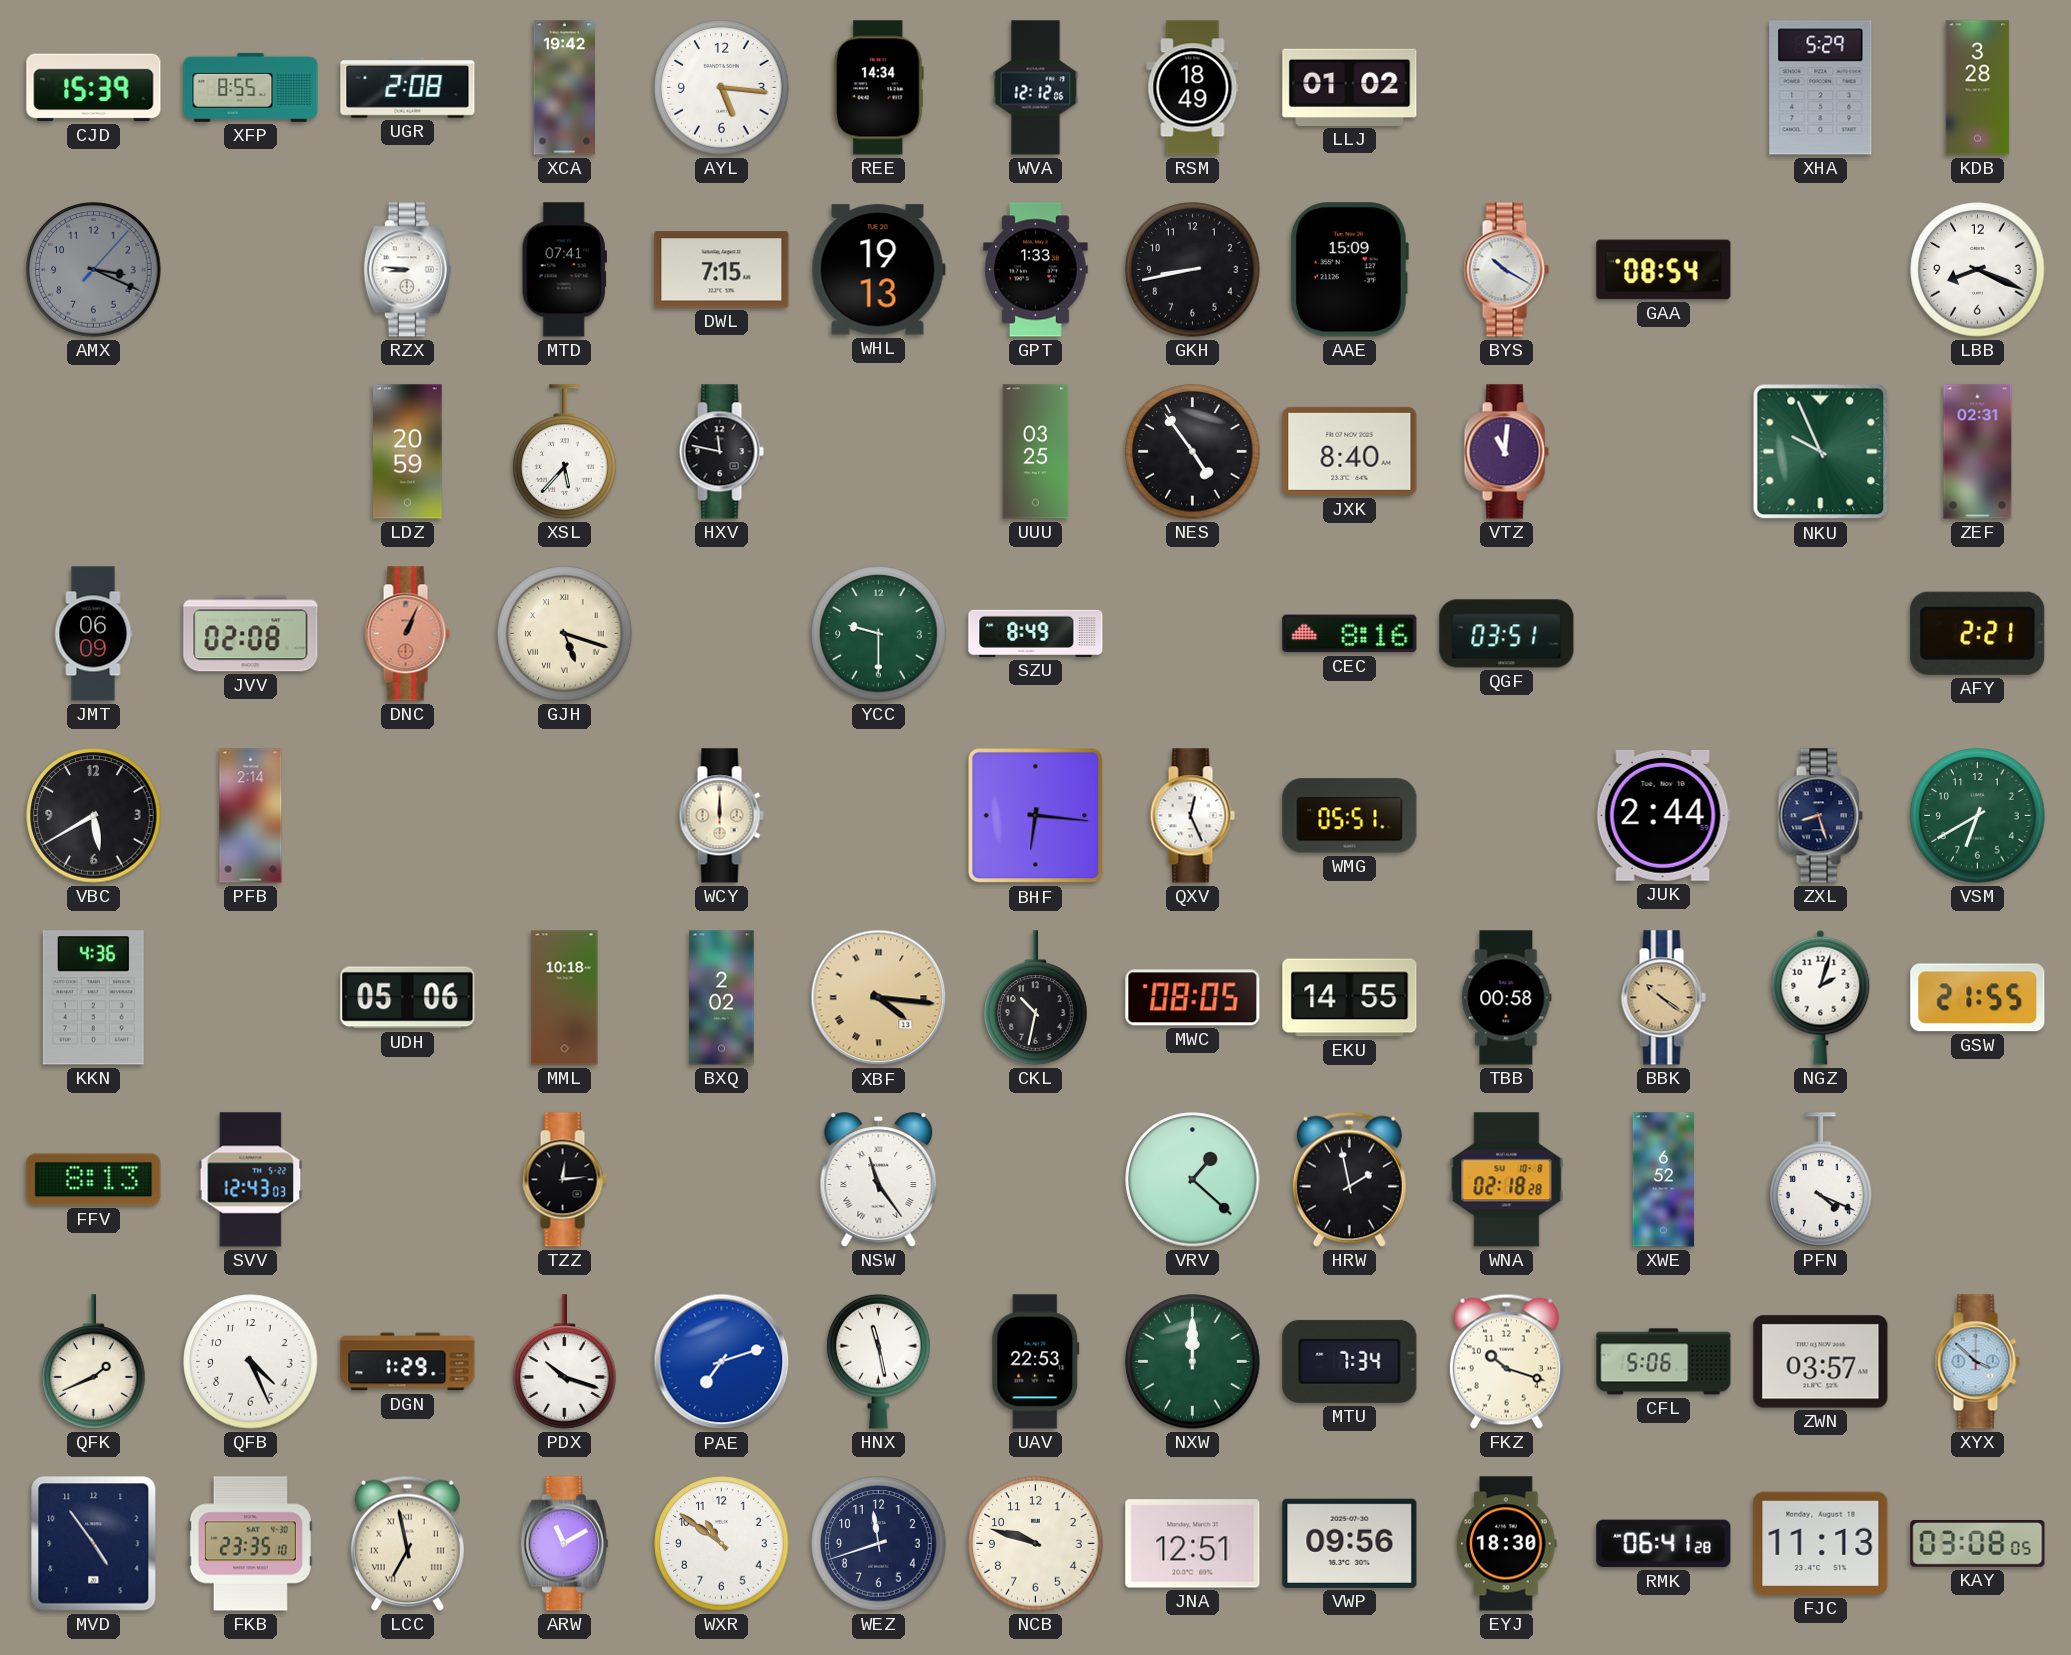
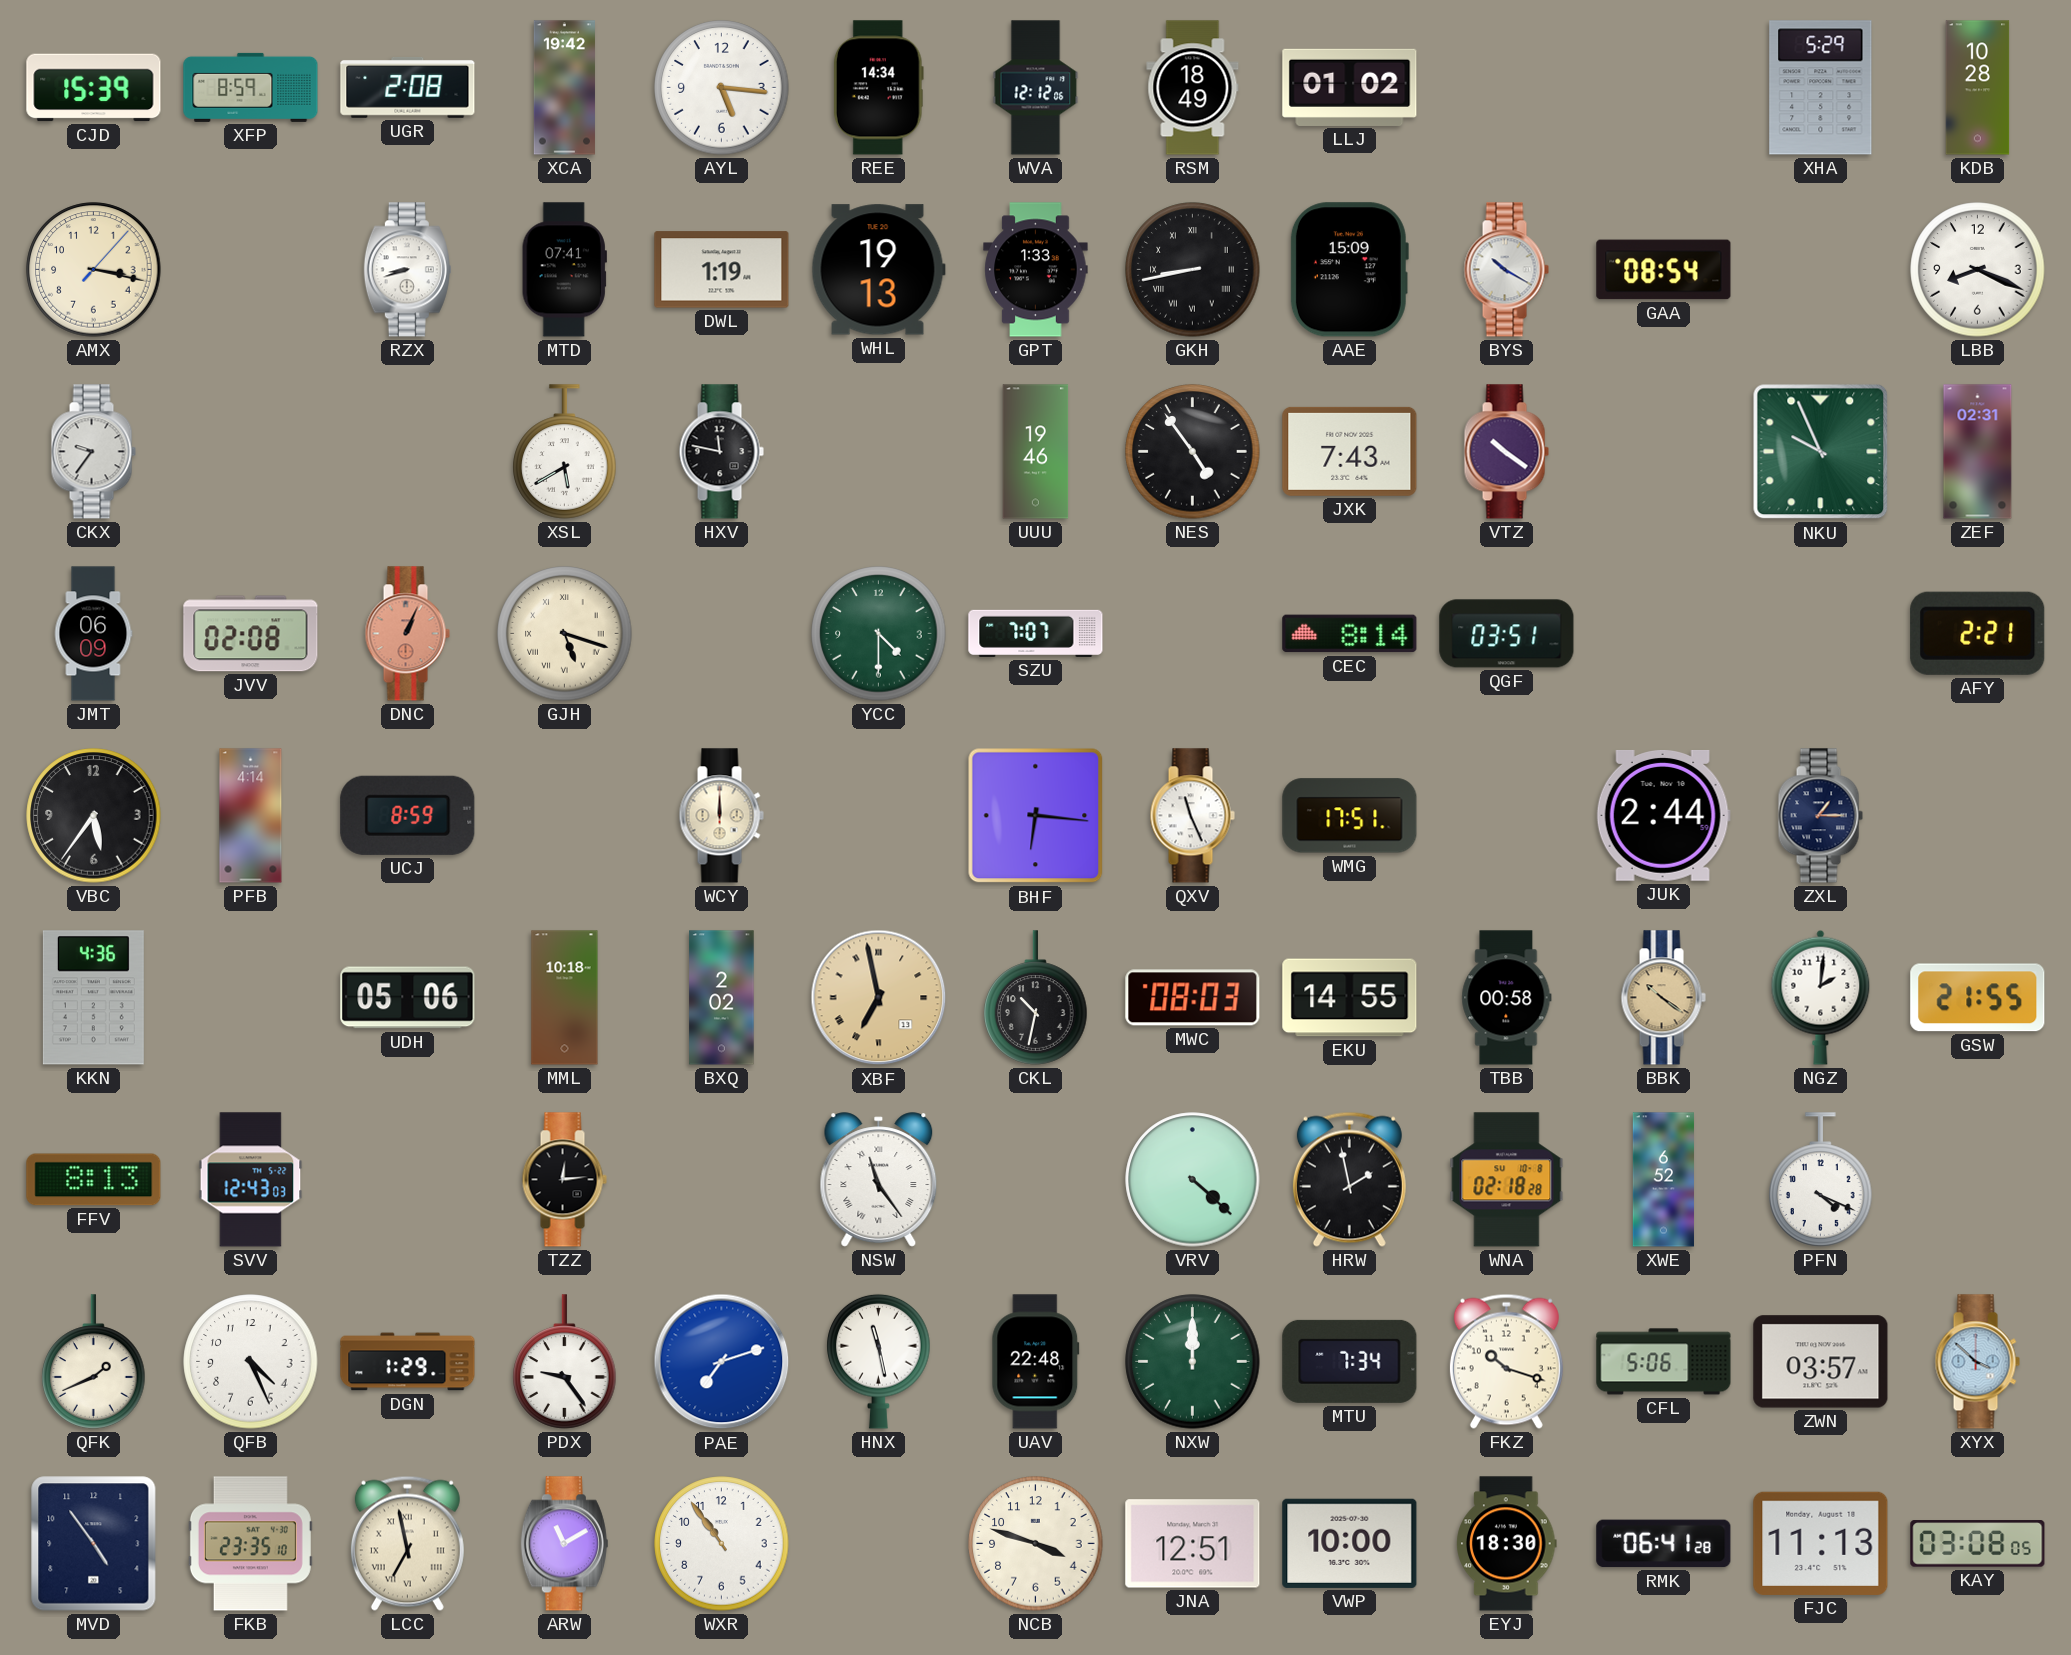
XFP: 8:55 -> 8:59 (251, 87)
KDB: 3:28 -> 10:28 (1978, 88)
AMX: 3:19 -> 3:17 (94, 270)
AMX dial: grey -> cream (94, 270)
RZX: 8:46 -> 8:42 (407, 270)
DWL: 7:15 -> 1:19 (722, 270)
GKH numerals: Arabic -> Roman (1193, 270)
CKX: none -> 9:36 (93, 452)
LDZ: 20:59 -> none (408, 452)
XSL: 5:37 -> 5:40 (565, 452)
UUU: 03:25 -> 19:46 (1036, 452)
JXK: 8:40 -> 7:43 (1350, 451)
VTZ: 11:01 -> 10:21 (1506, 452)
YCC: 9:30 -> 4:30 (879, 634)
SZU: 8:49 -> 7:07 (1036, 633)
CEC: 8:16 -> 8:14 (1350, 634)
VBC: 5:40 -> 5:36 (94, 816)
PFB: 2:14 -> 4:14 (251, 816)
UCJ: none -> 8:59 (408, 815)
QXV: 12:26 -> 11:26 (1192, 816)
WMG: 05:51 -> 17:51 (1350, 816)
ZXL: 8:27 -> 1:15 (1820, 816)
VSM: 6:40 -> none (1978, 816)
XBF: 4:16 -> 6:58 (879, 998)
MWC: 08:05 -> 08:03 (1193, 998)
NGZ: 2:03 -> 2:01 (1821, 997)
VRV: 1:22 -> 4:22 (1193, 1180)
PDX: 10:18 -> 9:24 (565, 1362)
UAV: 22:53 -> 22:48 (1036, 1362)
WXR: 10:51 -> 10:54 (722, 1544)
WEZ: 11:42 -> none (879, 1544)
NCB: 9:48 -> 3:48 (1036, 1544)
VWP: 09:56 -> 10:00 (1350, 1543)
